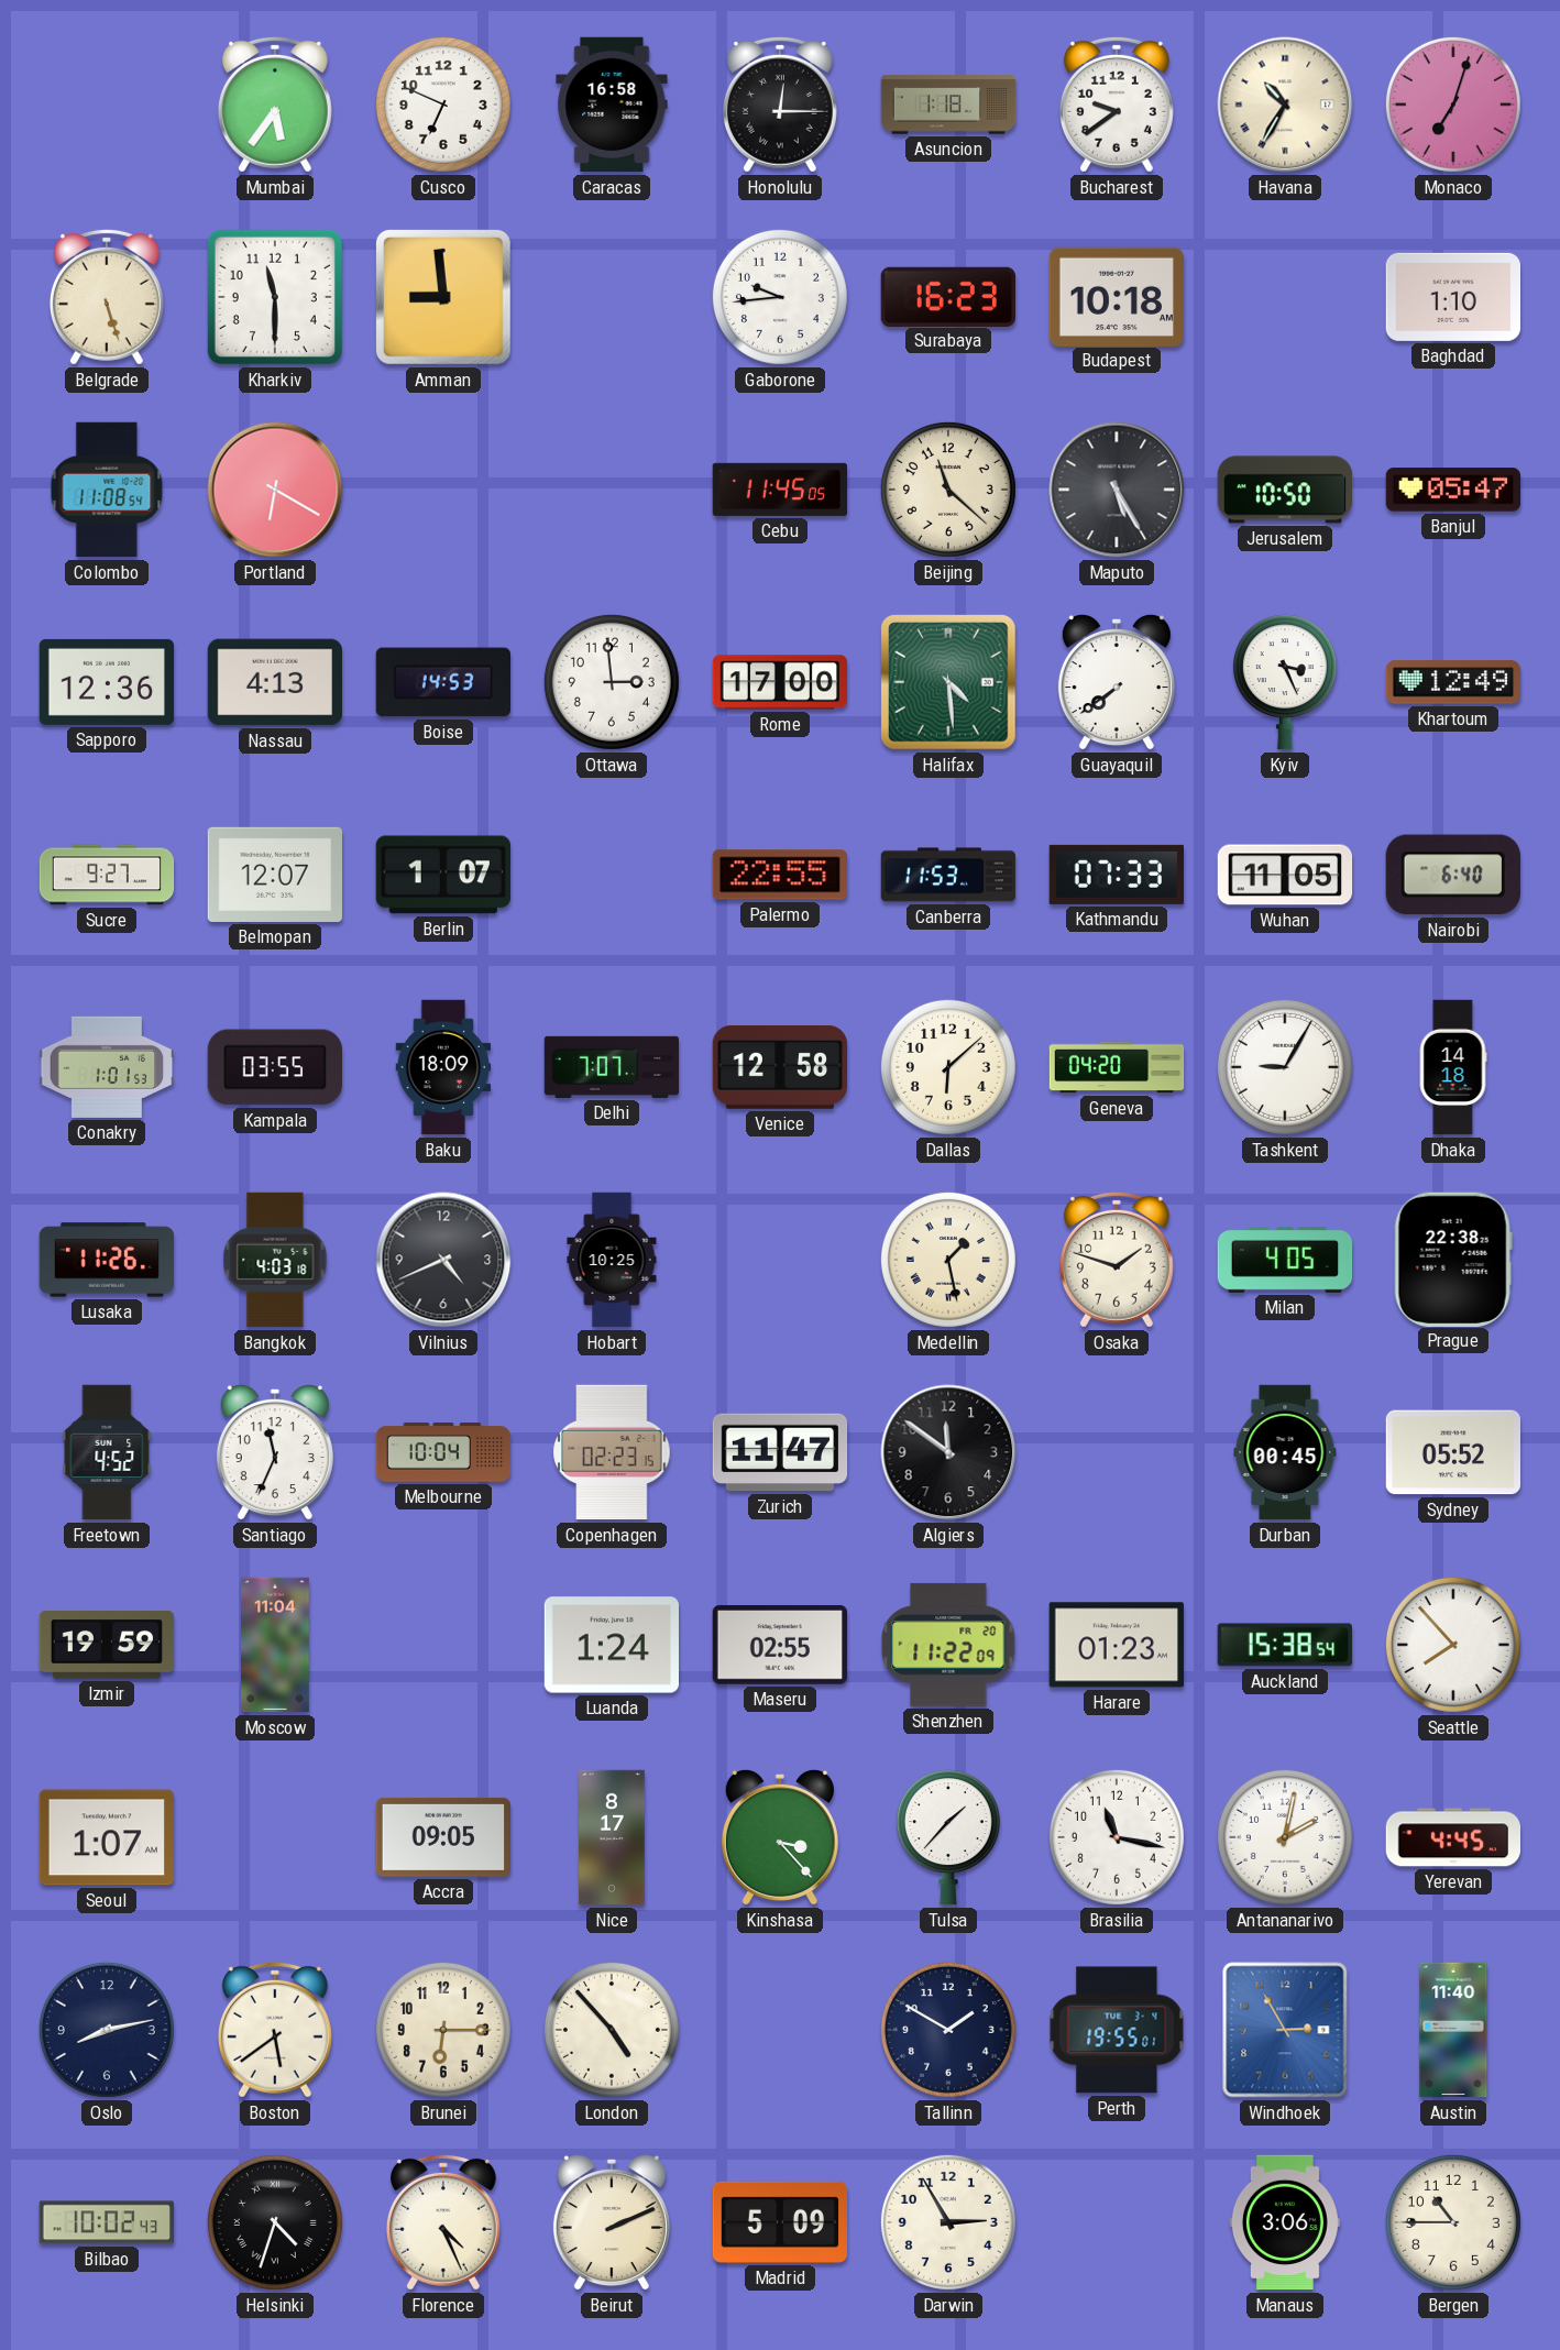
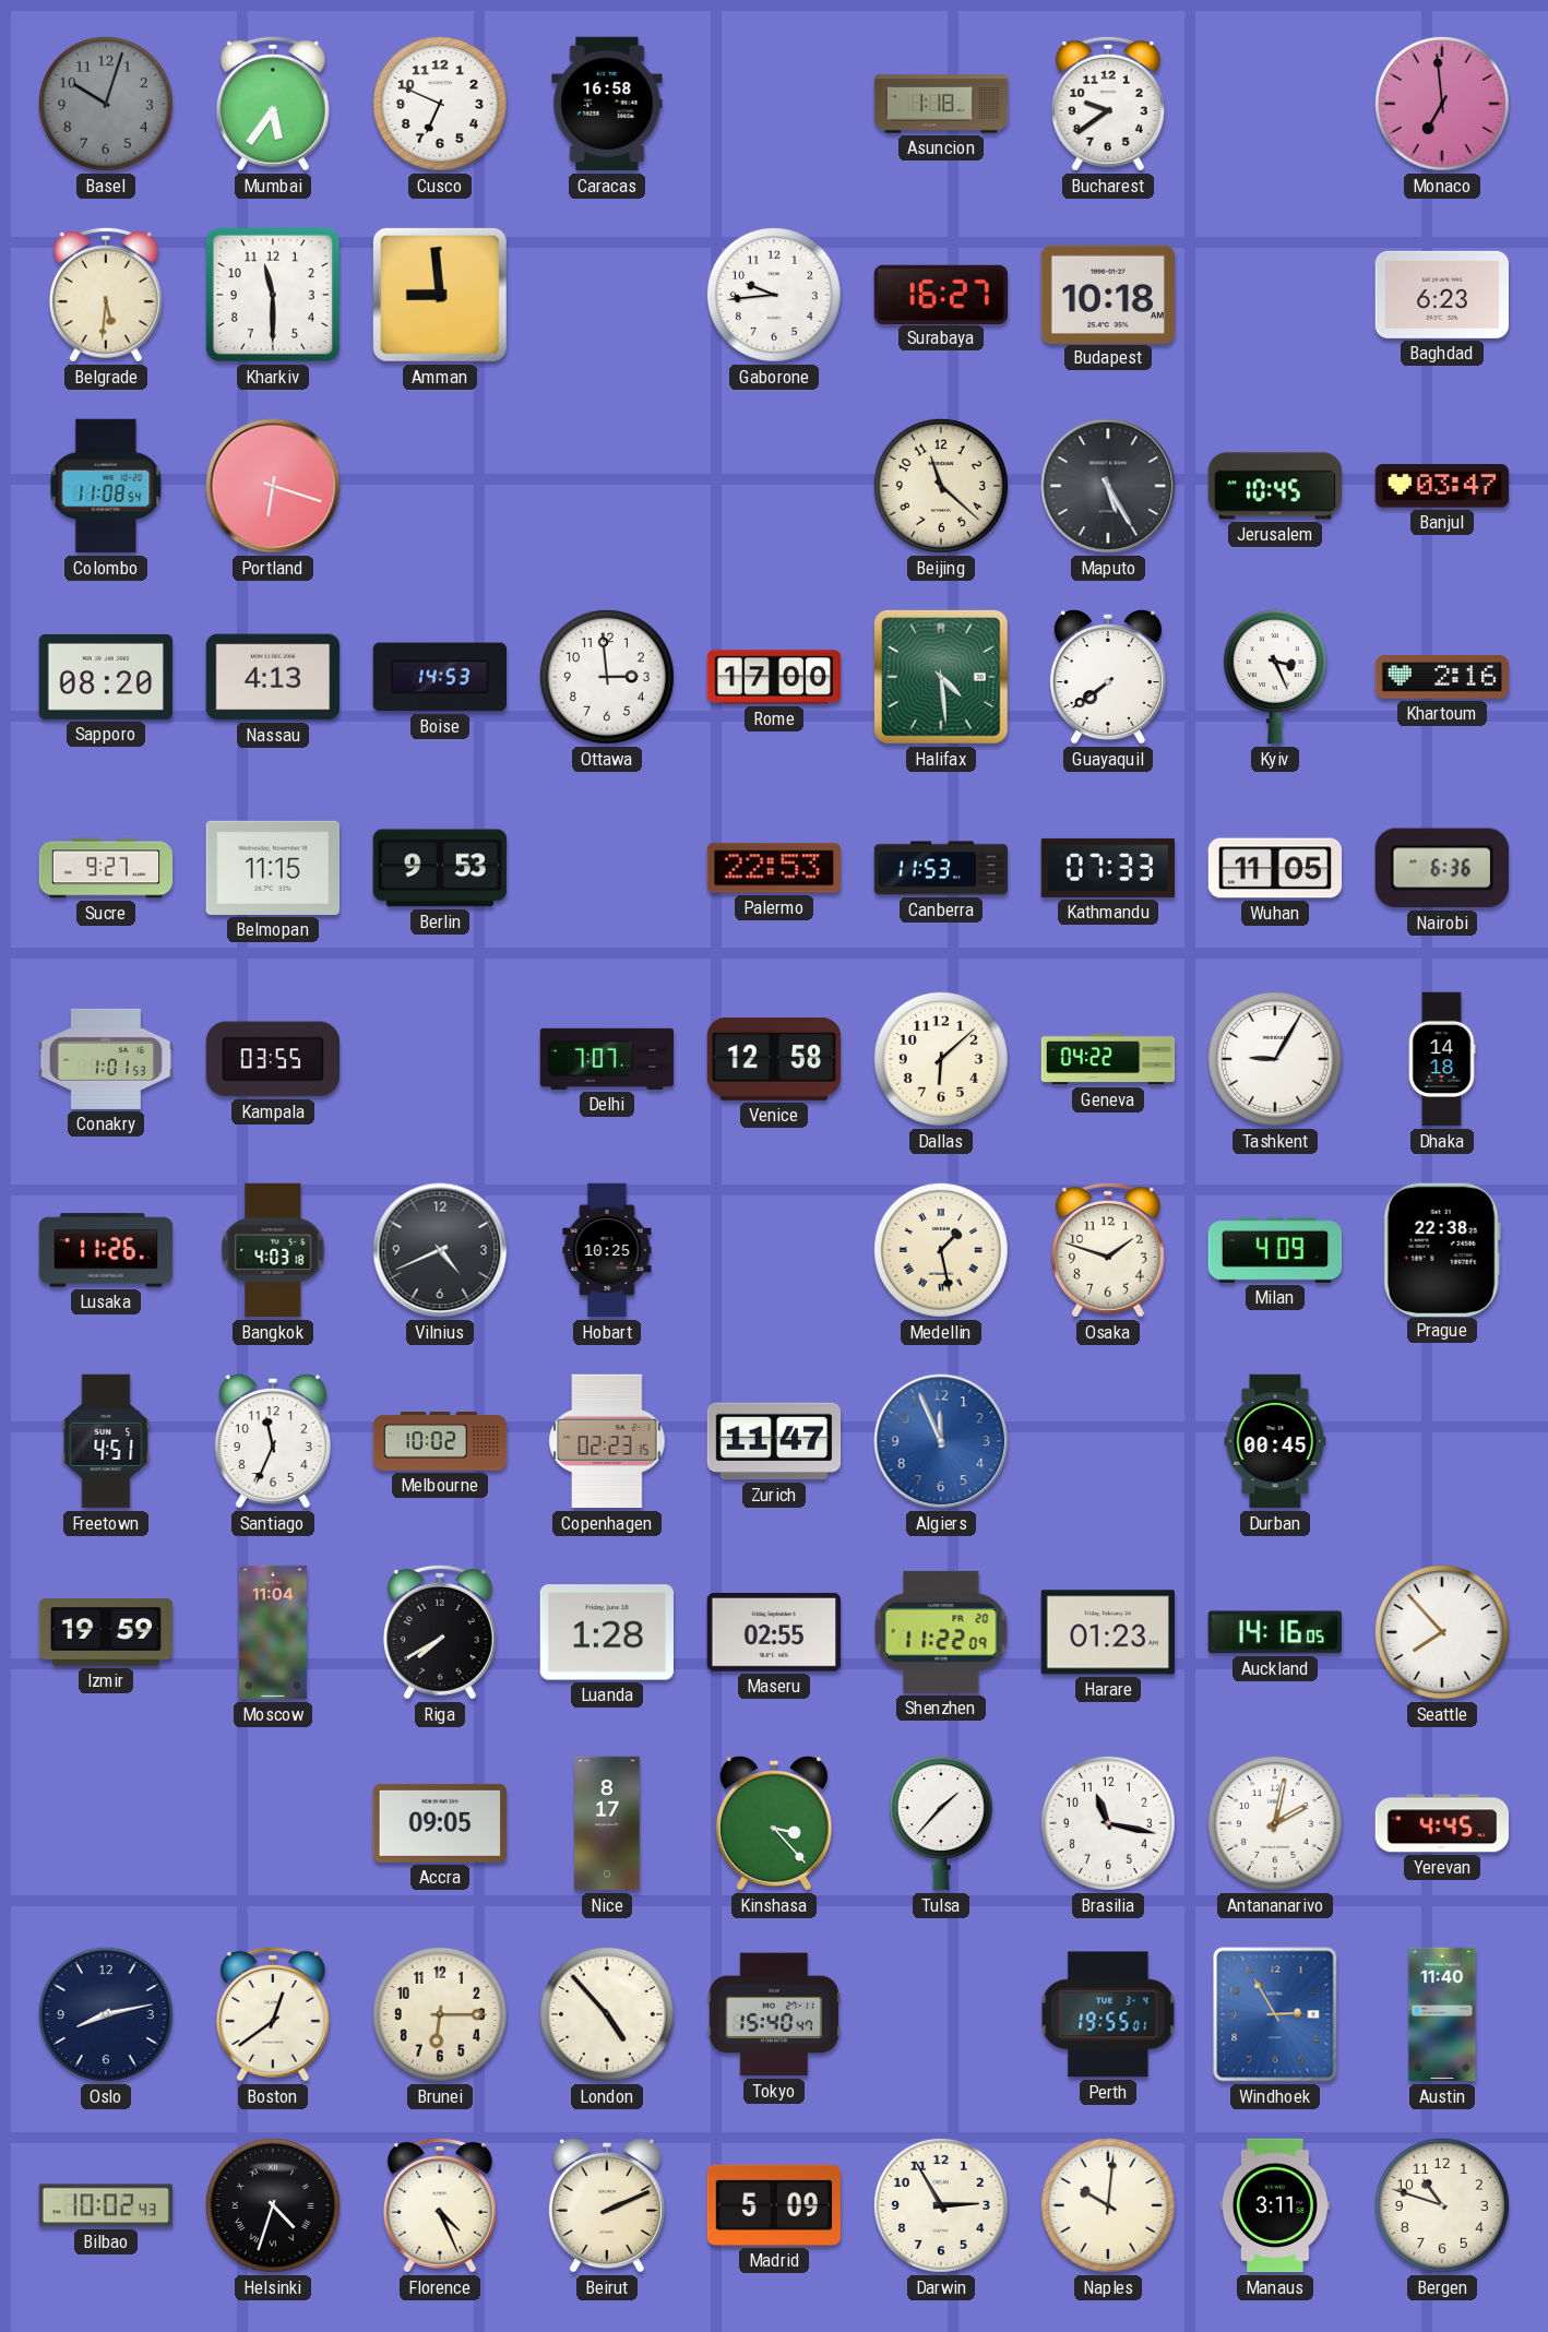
Basel: none -> 10:03 (106, 104)
Honolulu: 12:15 -> none (780, 105)
Havana: 10:35 -> none (1285, 105)
Monaco: 7:03 -> 6:59 (1442, 104)
Belgrade: 5:27 -> 5:31 (106, 295)
Surabaya: 16:23 -> 16:27 (940, 294)
Baghdad: 1:10 -> 6:23 (1441, 295)
Portland: 6:20 -> 6:18 (273, 486)
Cebu: 11:45 -> none (779, 490)
Jerusalem: 10:50 -> 10:45 (1274, 486)
Banjul: 05:47 -> 03:47 (1441, 486)
Sapporo: 12:36 -> 08:20 (106, 677)
Khartoum: 12:49 -> 2:16 (1442, 677)
Belmopan: 12:07 -> 11:15 (273, 868)
Berlin: 1:07 -> 9:53 (439, 868)
Palermo: 22:55 -> 22:53 (773, 868)
Nairobi: 6:40 -> 6:36 (1442, 868)
Baku: 18:09 -> none (443, 1067)
Geneva: 04:20 -> 04:22 (1108, 1059)
Milan: 4:05 -> 4:09 (1275, 1250)
Freetown: 4:52 -> 4:51 (106, 1441)
Melbourne: 10:04 -> 10:02 (440, 1441)
Algiers: 11:51 -> 11:56 (941, 1441)
Algiers dial: black -> blue (941, 1441)
Sydney: 05:52 -> none (1452, 1452)
Riga: none -> 7:40 (440, 1632)
Luanda: 1:24 -> 1:28 (606, 1632)
Auckland: 15:38 -> 14:16 (1275, 1632)
Seoul: 1:07 -> none (106, 1837)
Boston: 5:39 -> 12:39 (273, 2014)
Tokyo: none -> 15:40 (773, 2014)
Tallinn: 1:50 -> none (948, 2030)
Naples: none -> 10:01 (1108, 2205)
Manaus: 3:06 -> 3:11 (1275, 2205)
Bergen: 10:45 -> 10:48 (1442, 2205)
